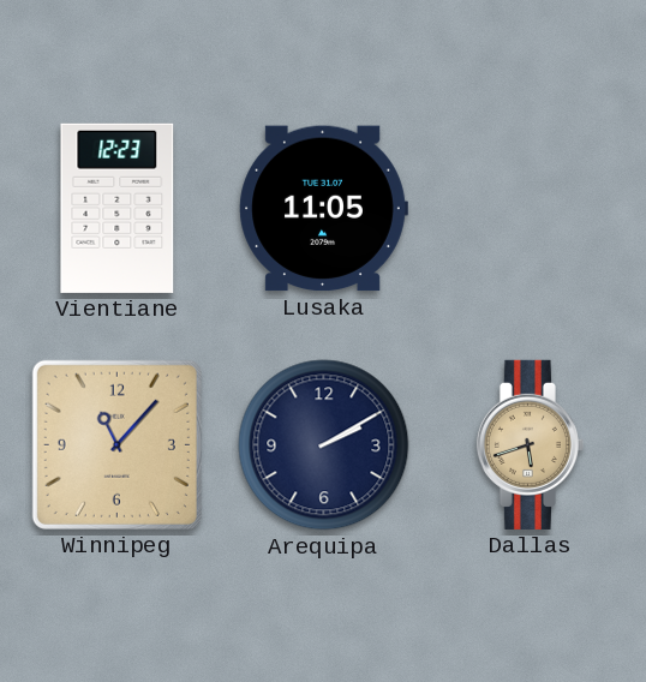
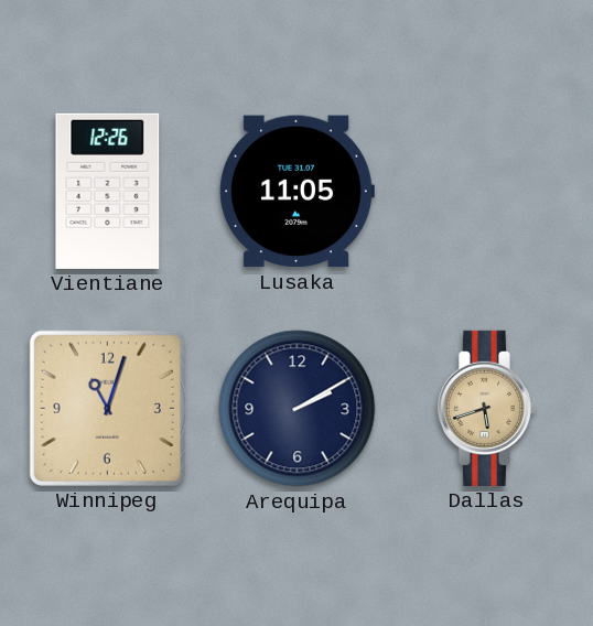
Vientiane: 12:23 -> 12:26 (108, 191)
Winnipeg: 11:07 -> 11:03 (107, 408)
